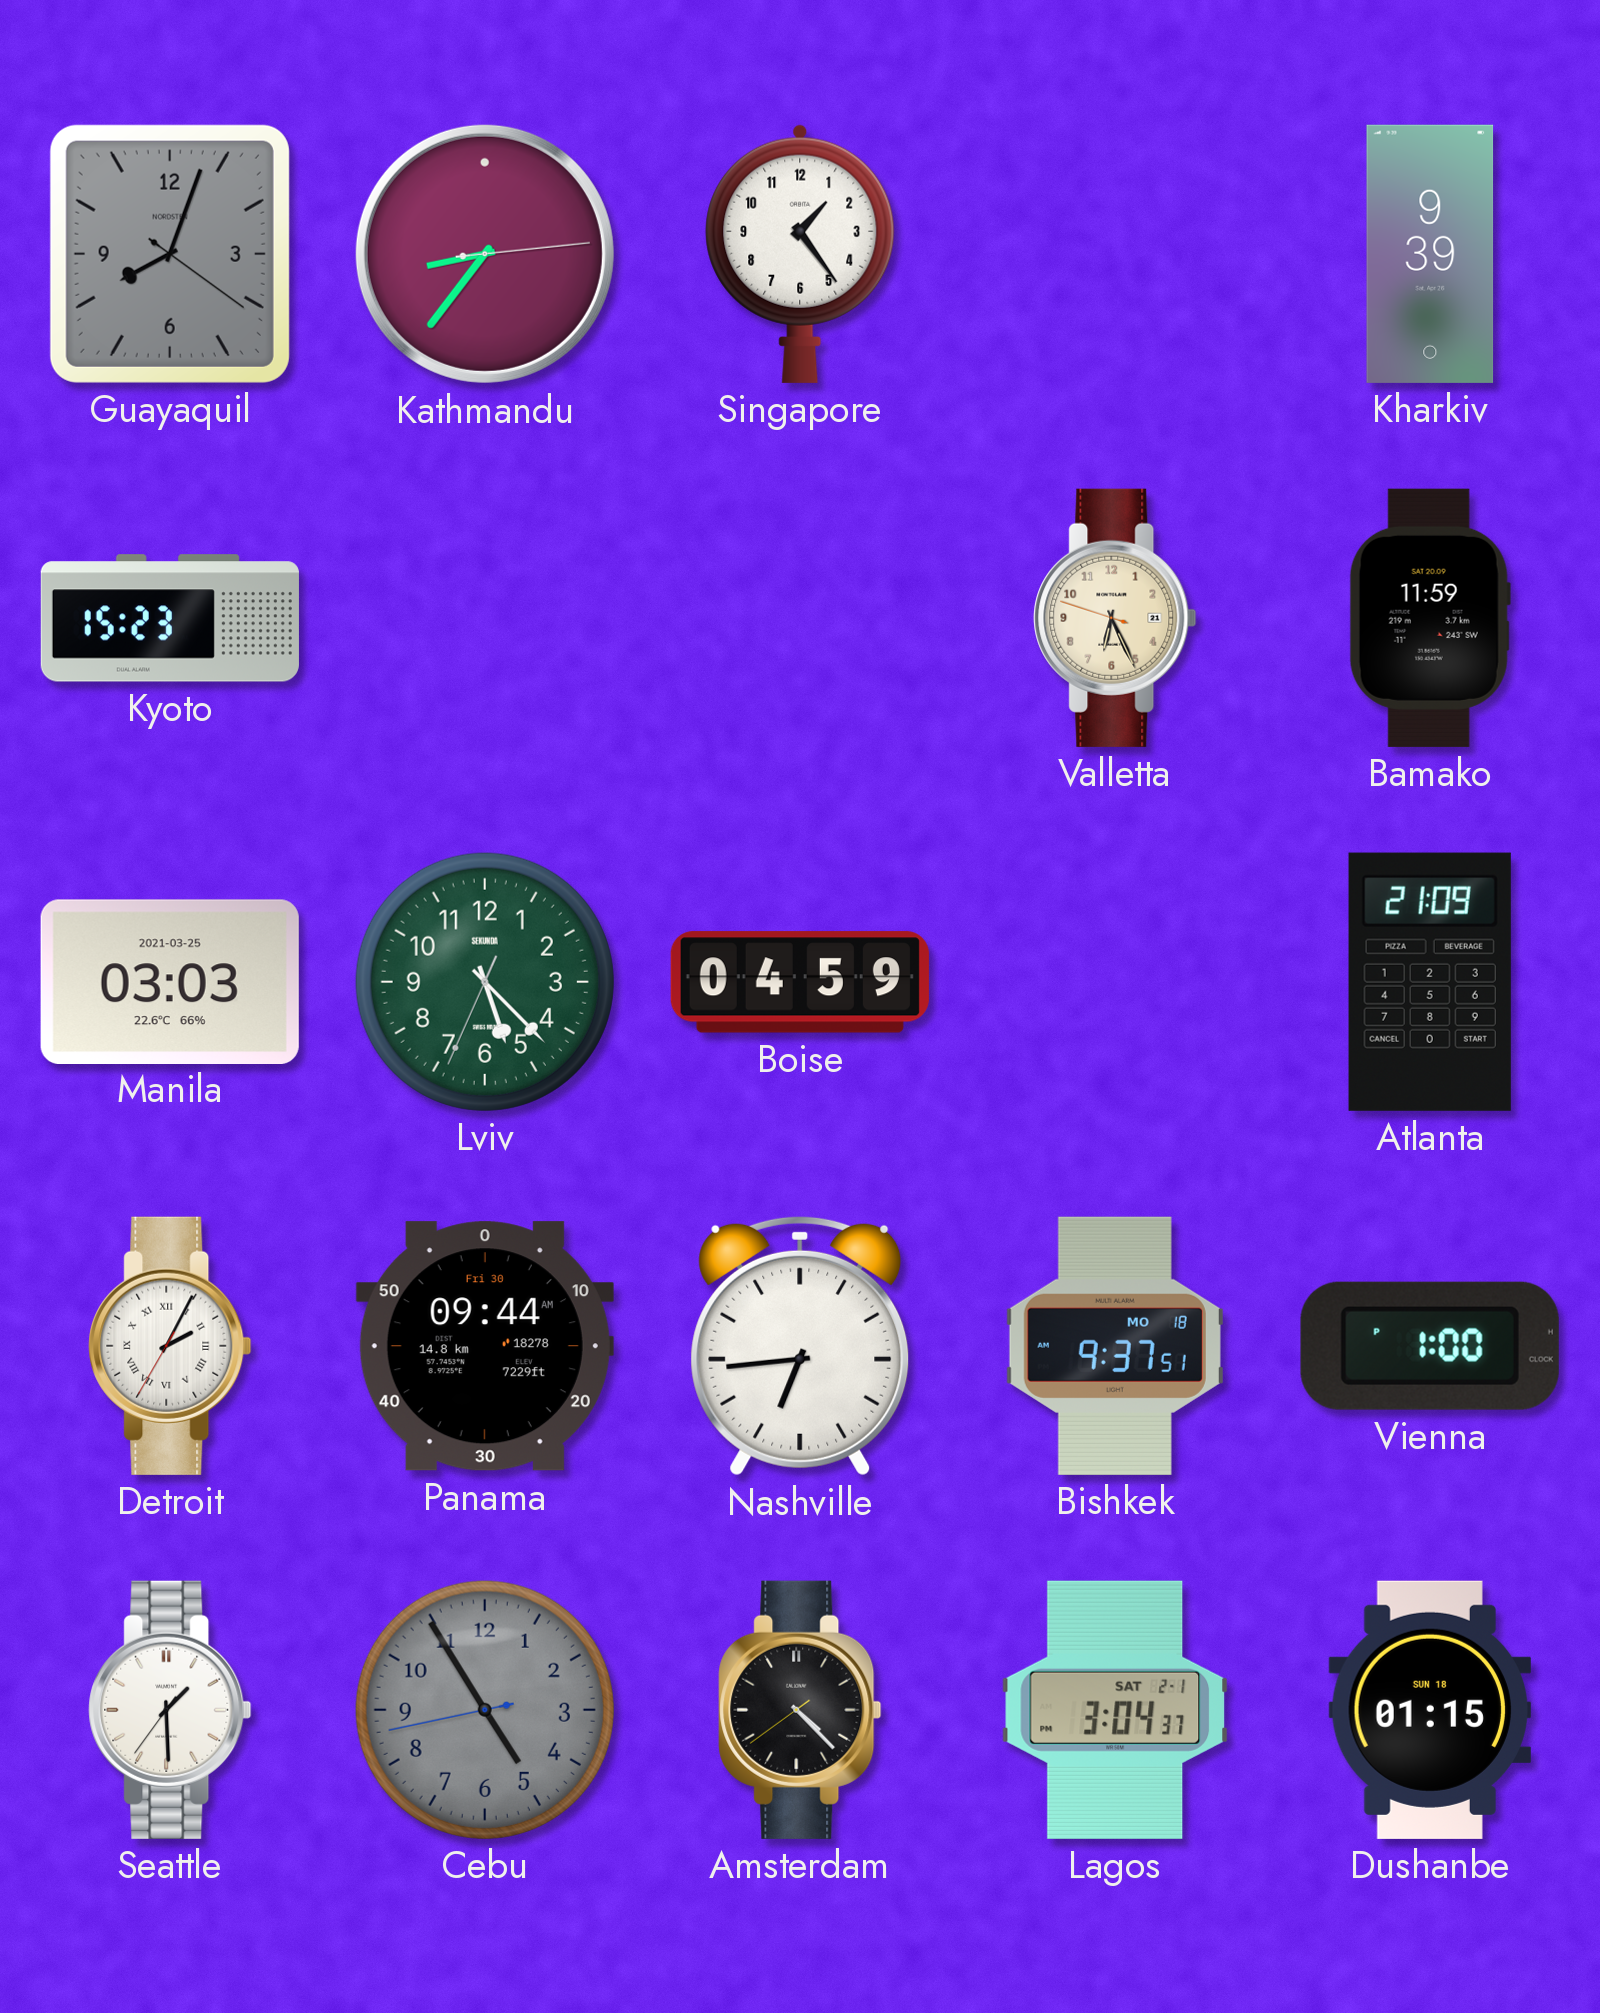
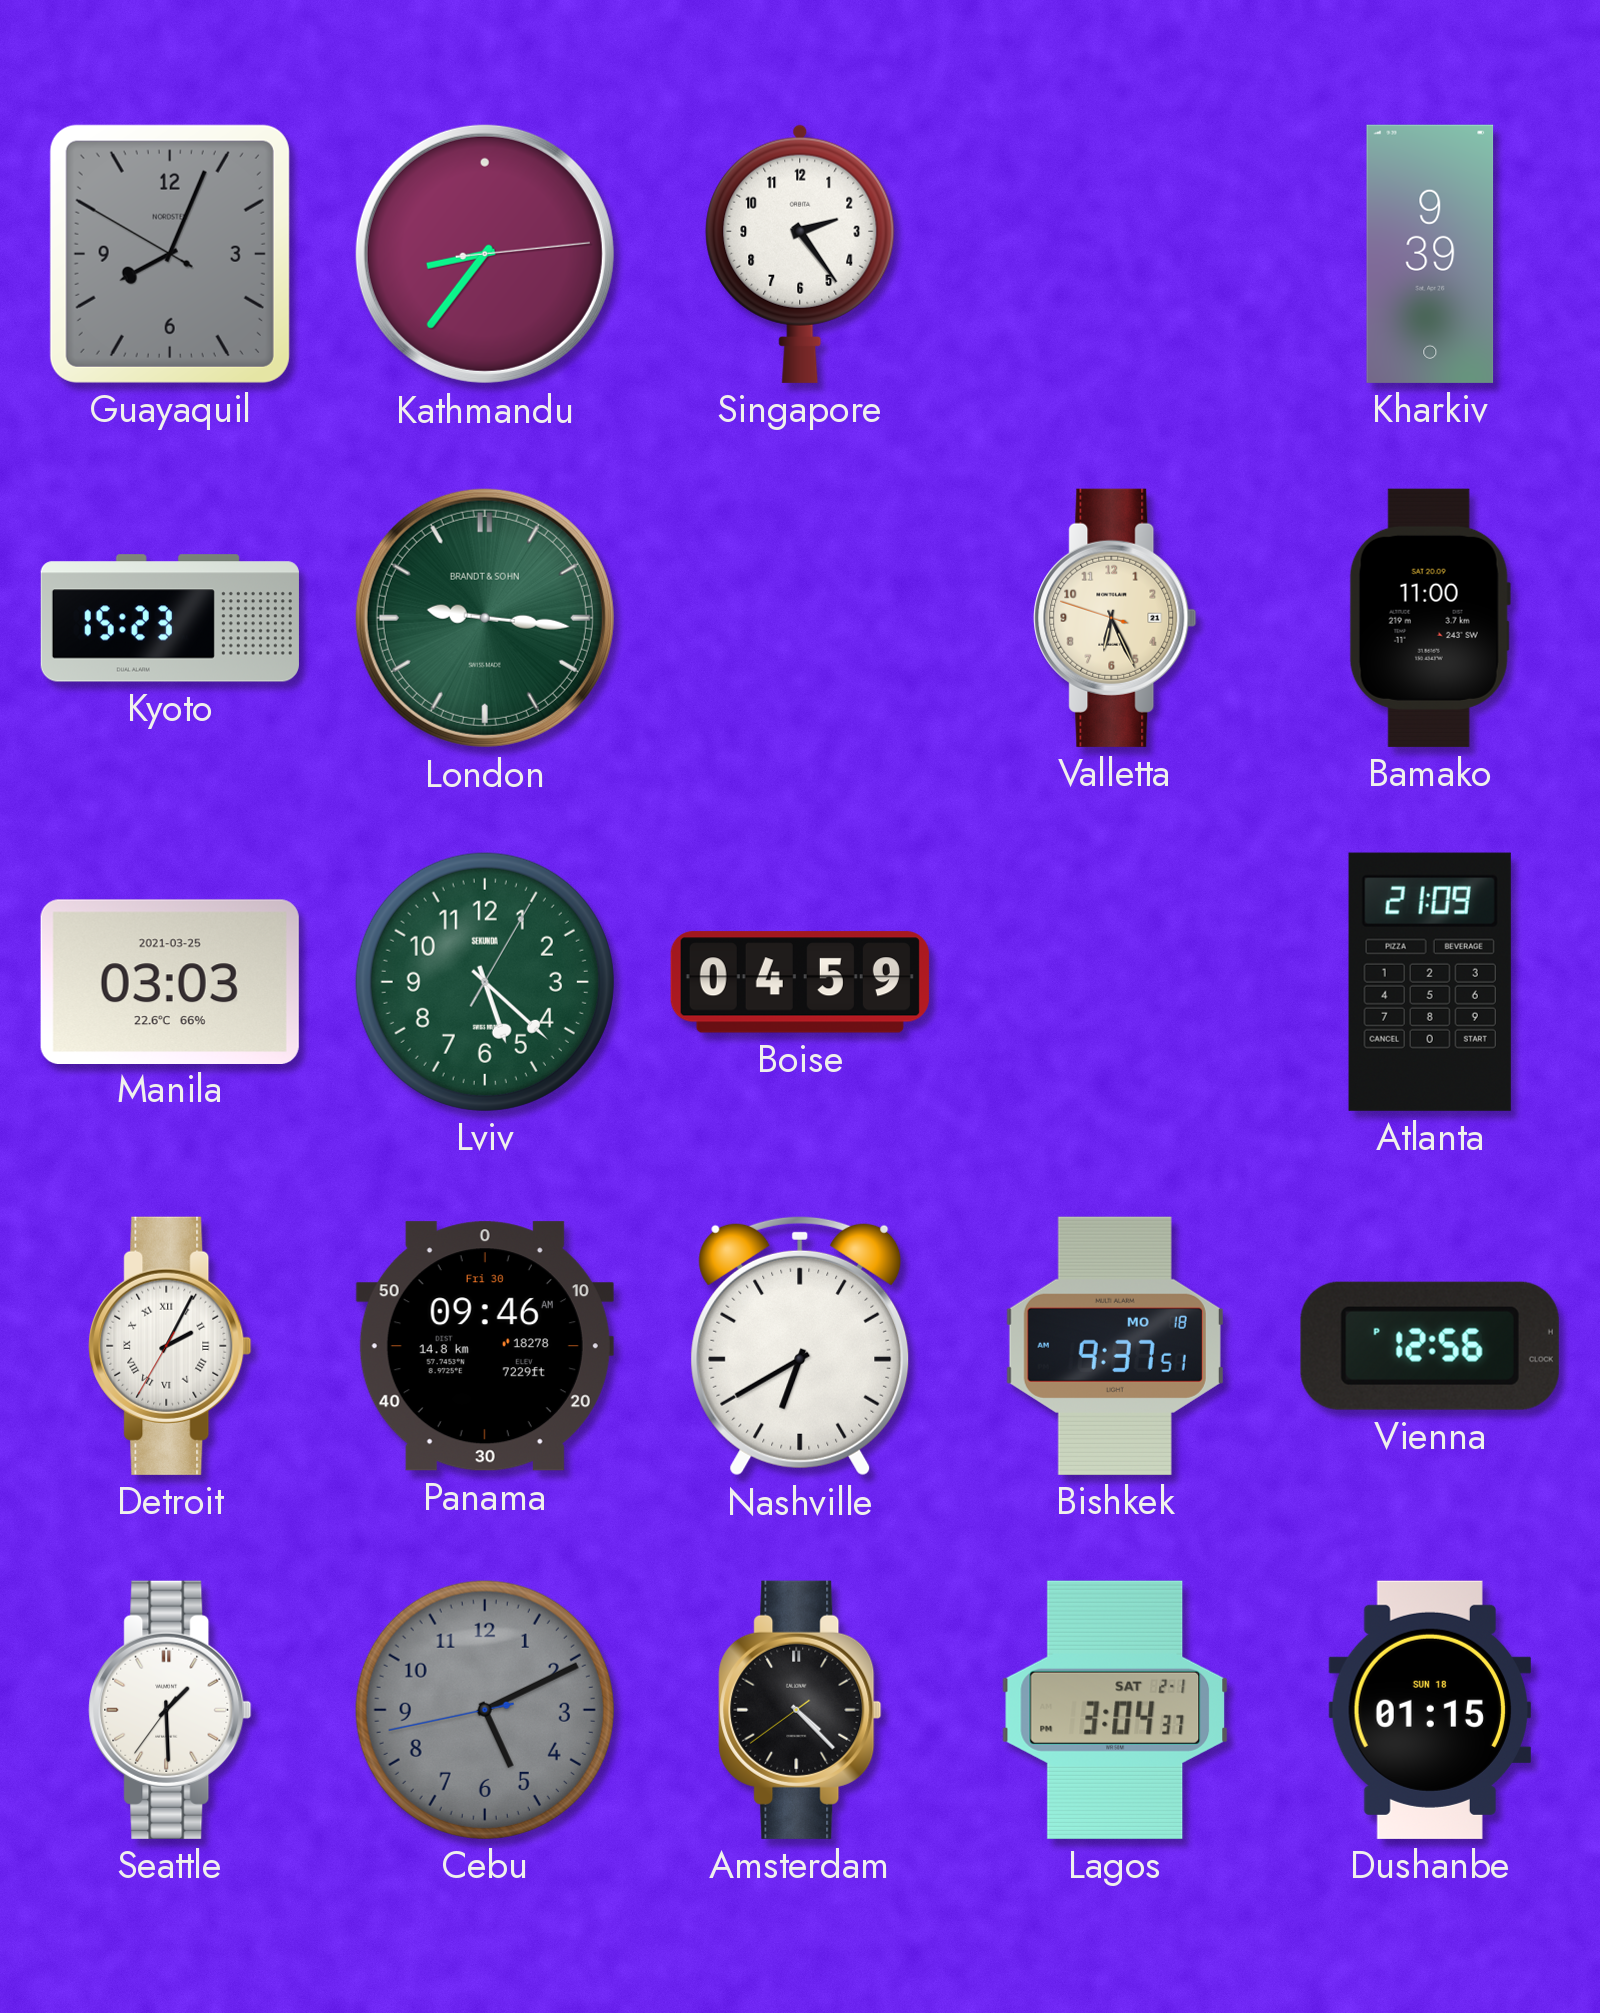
Guayaquil: 8:03:21 -> 8:03:50 (170, 254)
Singapore: 1:24 -> 2:24 (800, 254)
London: none -> 9:16 (485, 618)
Bamako: 11:59 -> 11:00 (1430, 618)
Lviv: 5:22:34 -> 5:22:05 (485, 982)
Panama: 09:44 -> 09:46 (485, 1346)
Nashville: 6:44 -> 6:40 (800, 1346)
Vienna: 1:00 -> 12:56 (1430, 1346)
Cebu: 4:54 -> 5:10 (485, 1710)
